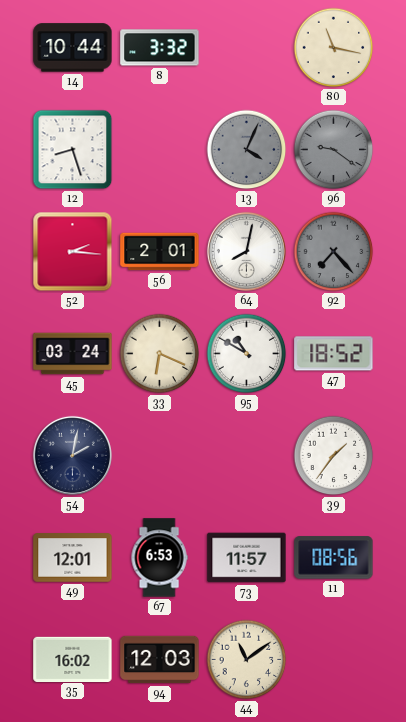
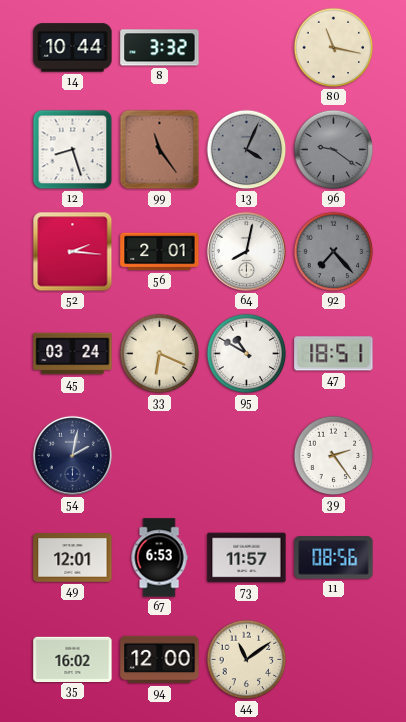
99: none -> 11:24 (160, 150)
47: 18:52 -> 18:51 (334, 354)
39: 1:36 -> 2:24 (334, 456)
94: 12:03 -> 12:00 (160, 660)
